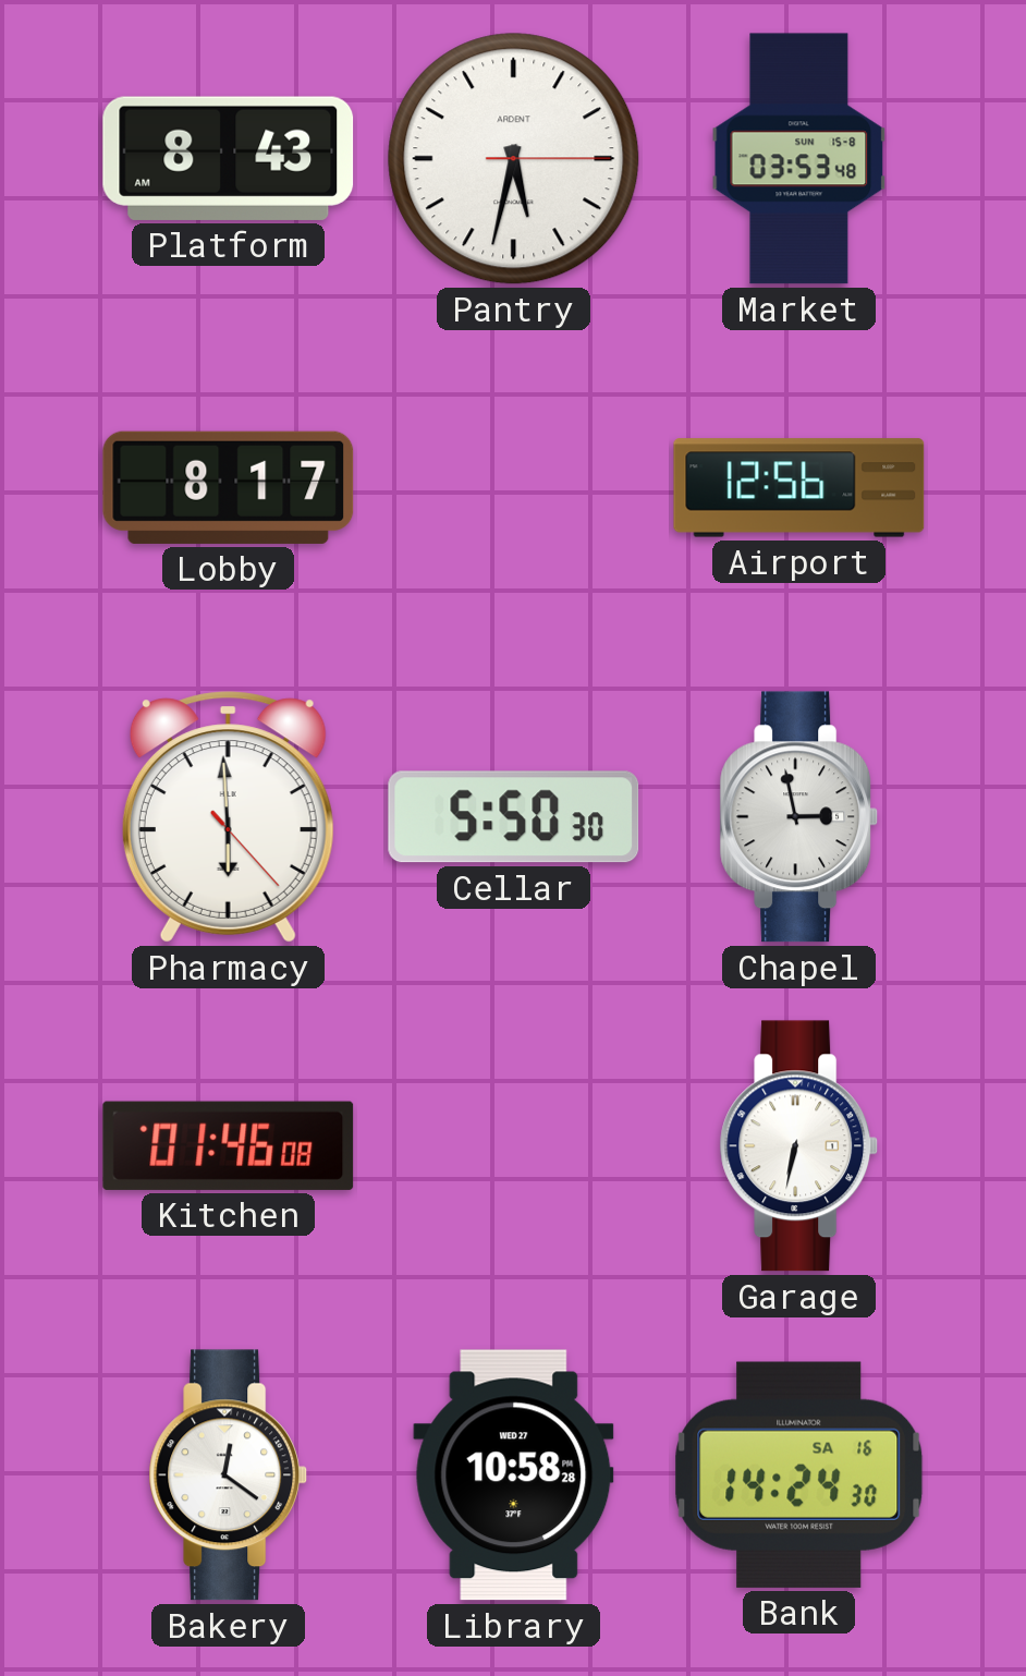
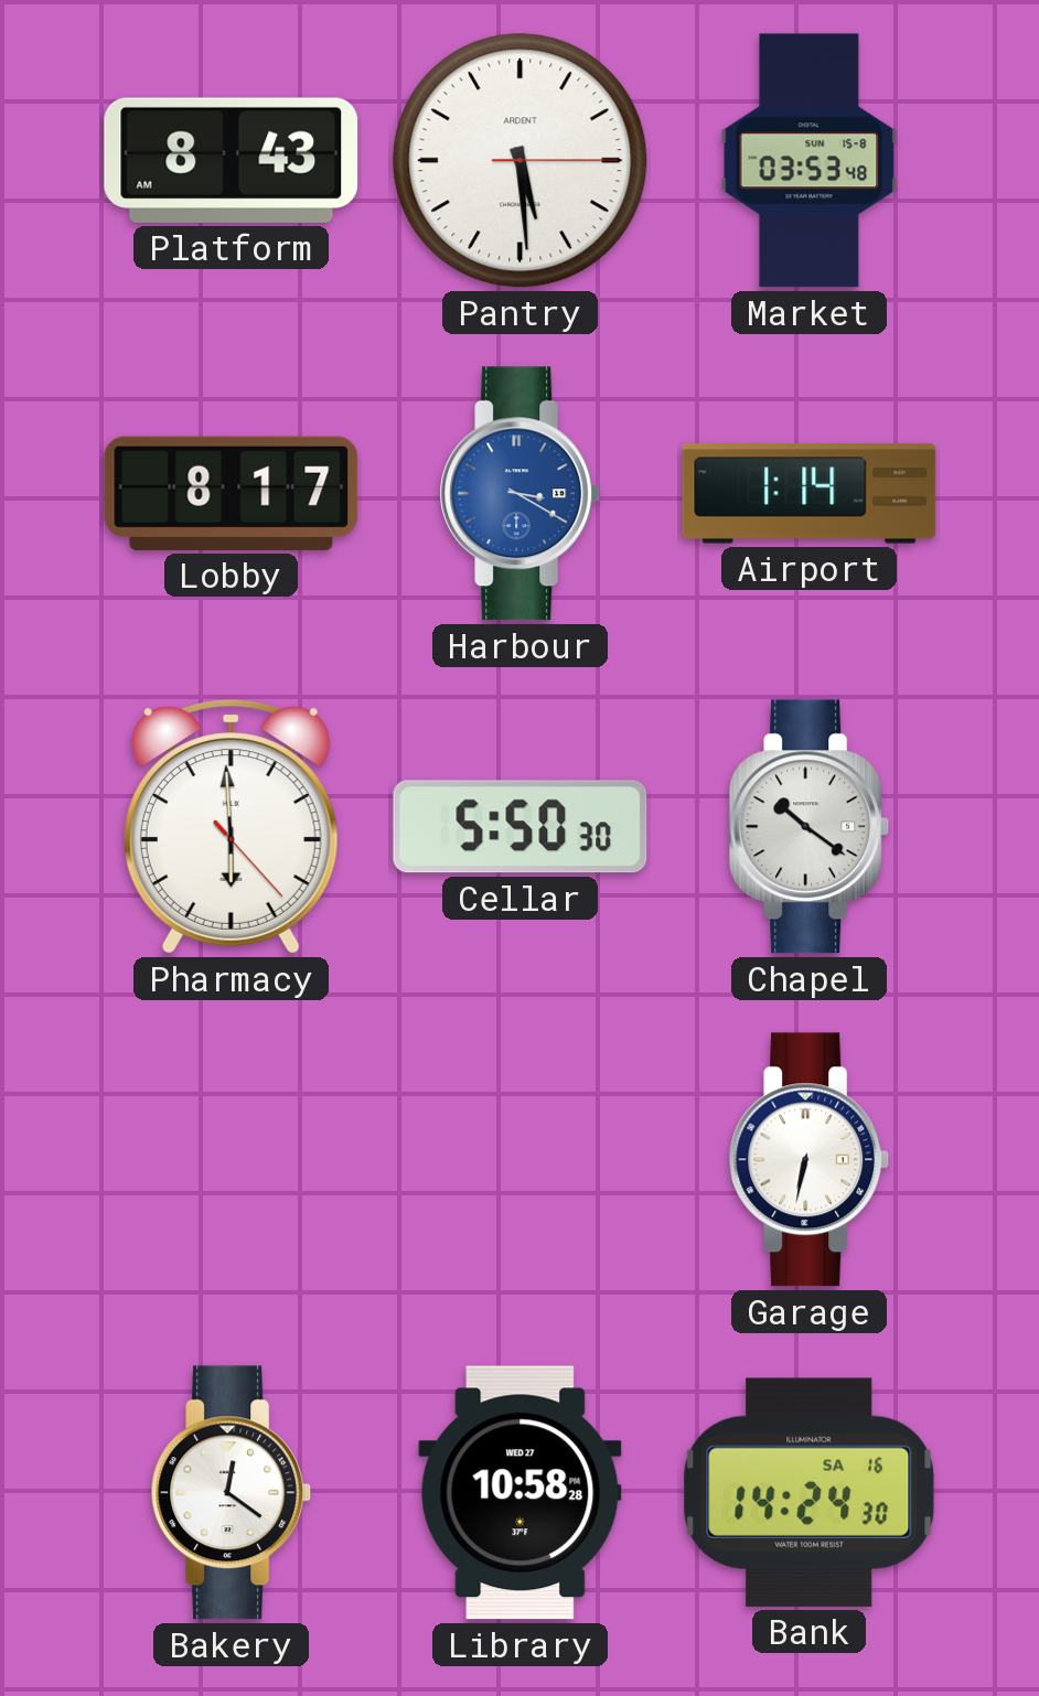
Pantry: 5:32 -> 5:29 (521, 161)
Harbour: none -> 3:20 (521, 494)
Airport: 12:56 -> 1:14 (810, 494)
Chapel: 2:58 -> 10:21 (810, 827)
Kitchen: 01:46 -> none (229, 1145)
